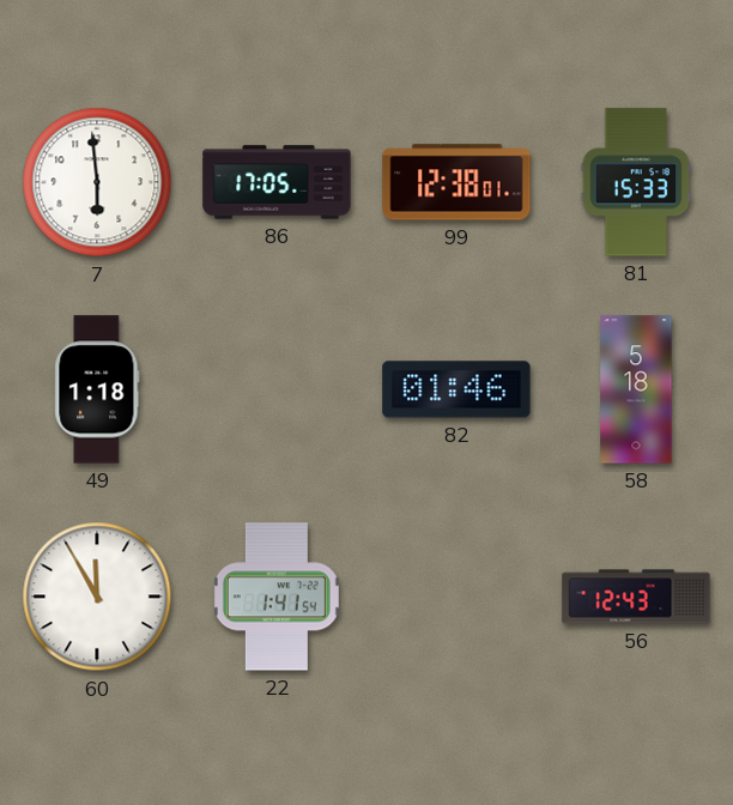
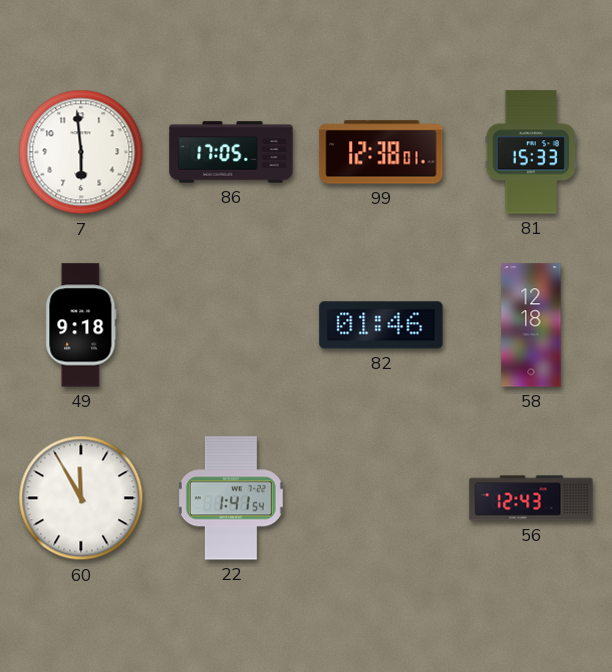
49: 1:18 -> 9:18 (81, 325)
58: 5:18 -> 12:18 (531, 325)
